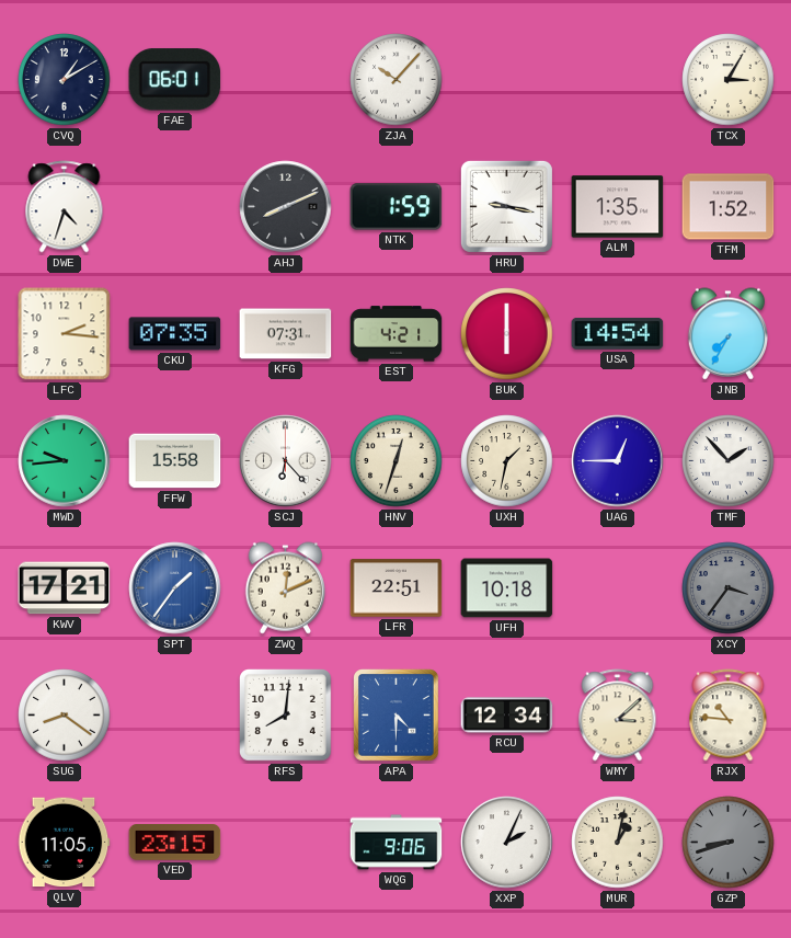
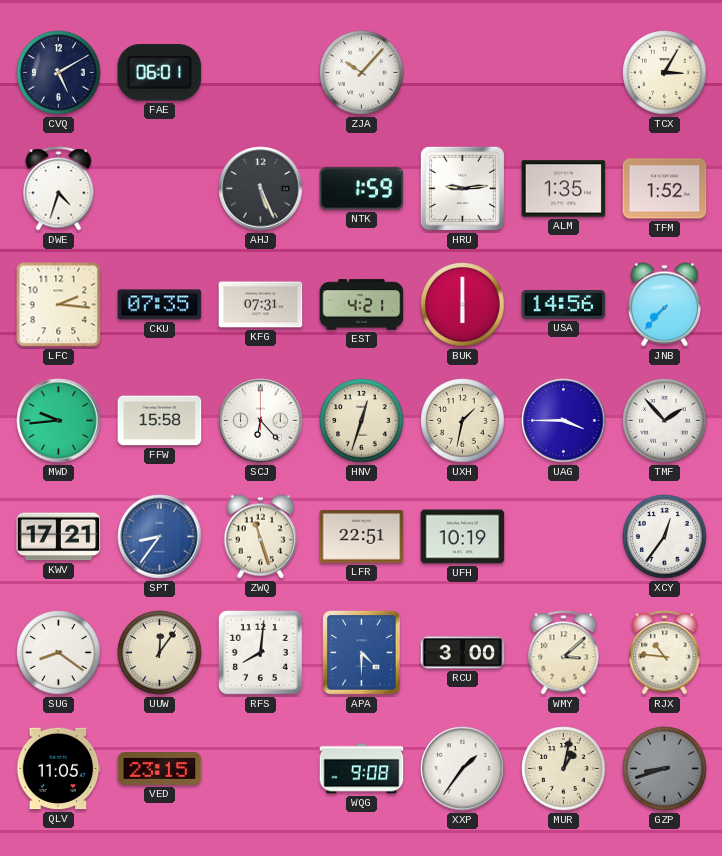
CVQ: 1:10 -> 5:10 (59, 73)
AHJ: 8:11 -> 5:26 (261, 189)
HRU: 9:17 -> 9:14 (462, 188)
USA: 14:54 -> 14:56 (564, 304)
JNB: 7:35 -> 7:37 (664, 305)
UAG: 12:45 -> 3:45 (564, 421)
SPT: 1:36 -> 8:36 (160, 537)
ZWQ: 12:11 -> 11:27 (260, 537)
UFH: 10:18 -> 10:19 (463, 537)
XCY: 3:36 -> 12:36 (665, 537)
XCY dial: grey -> white (665, 537)
UUW: none -> 12:06 (160, 653)
RCU: 12:34 -> 3:00 (463, 653)
WQG: 9:06 -> 9:08 (362, 769)
XXP: 2:04 -> 1:36 (463, 769)
